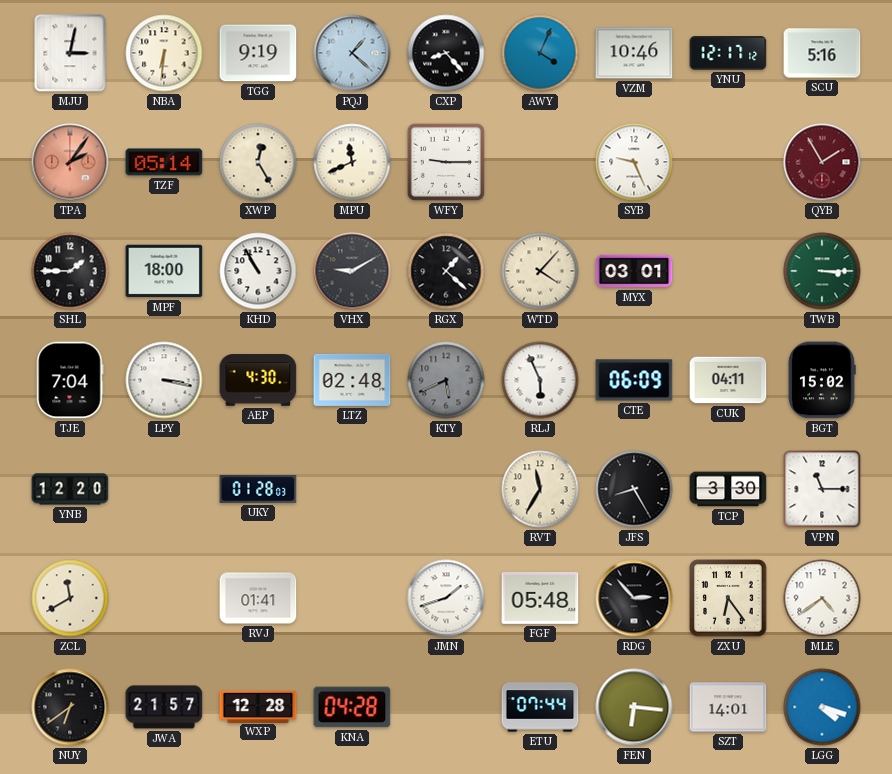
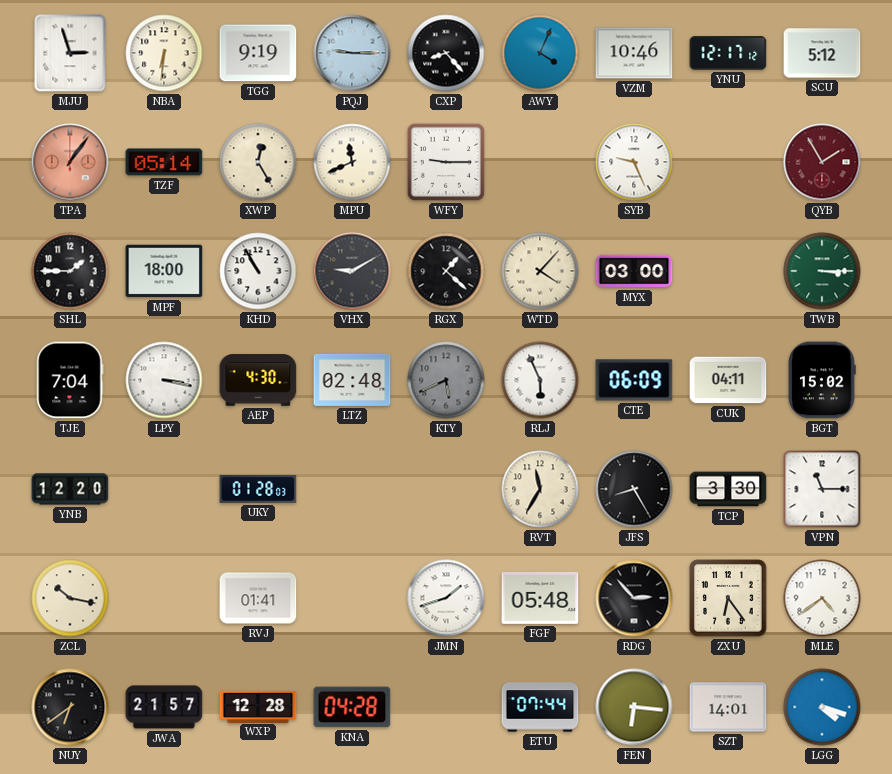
MJU: 3:02 -> 2:57 (70, 53)
PQJ: 1:22 -> 9:15 (352, 53)
SCU: 5:16 -> 5:12 (822, 53)
TPA: 2:06 -> 1:06 (70, 162)
MYX: 03:01 -> 03:00 (634, 271)
ZCL: 11:40 -> 10:17 (70, 598)
